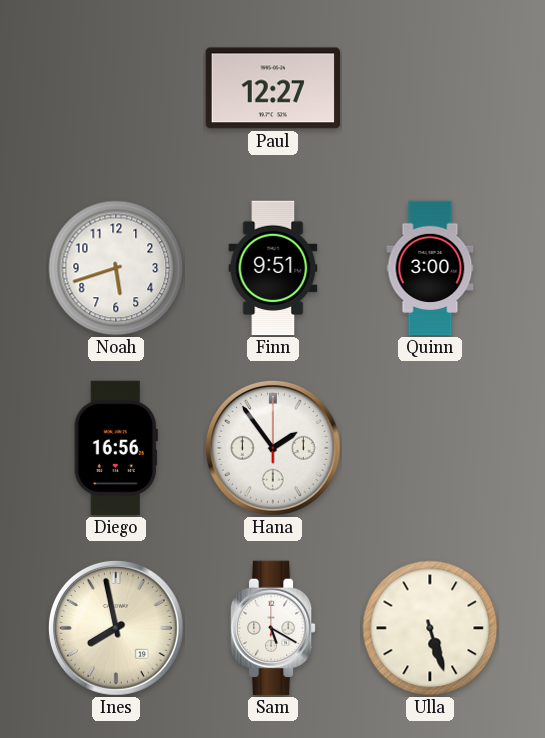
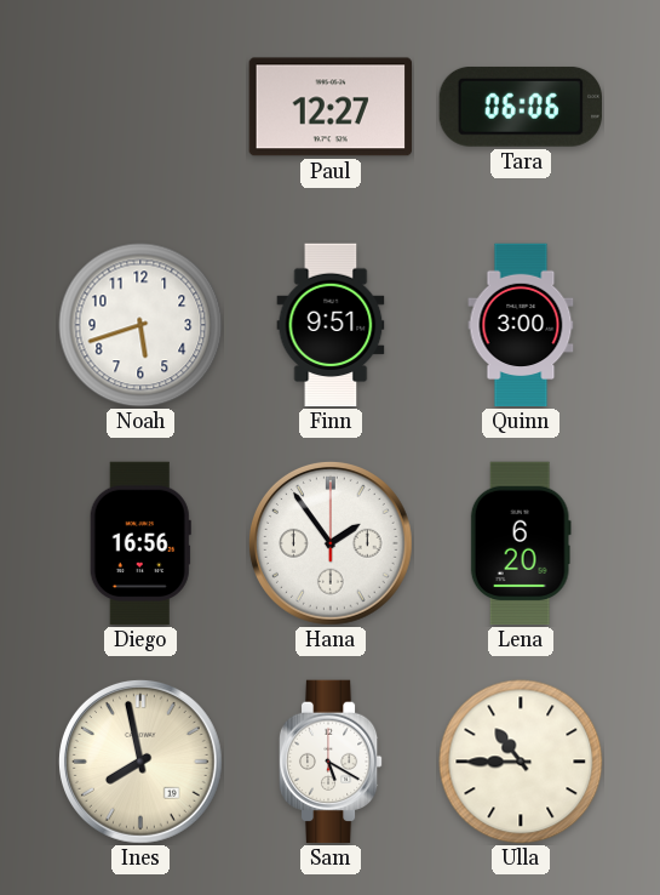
Tara: none -> 06:06 (520, 107)
Lena: none -> 6:20 (521, 543)
Ulla: 5:27 -> 10:45 (521, 762)
